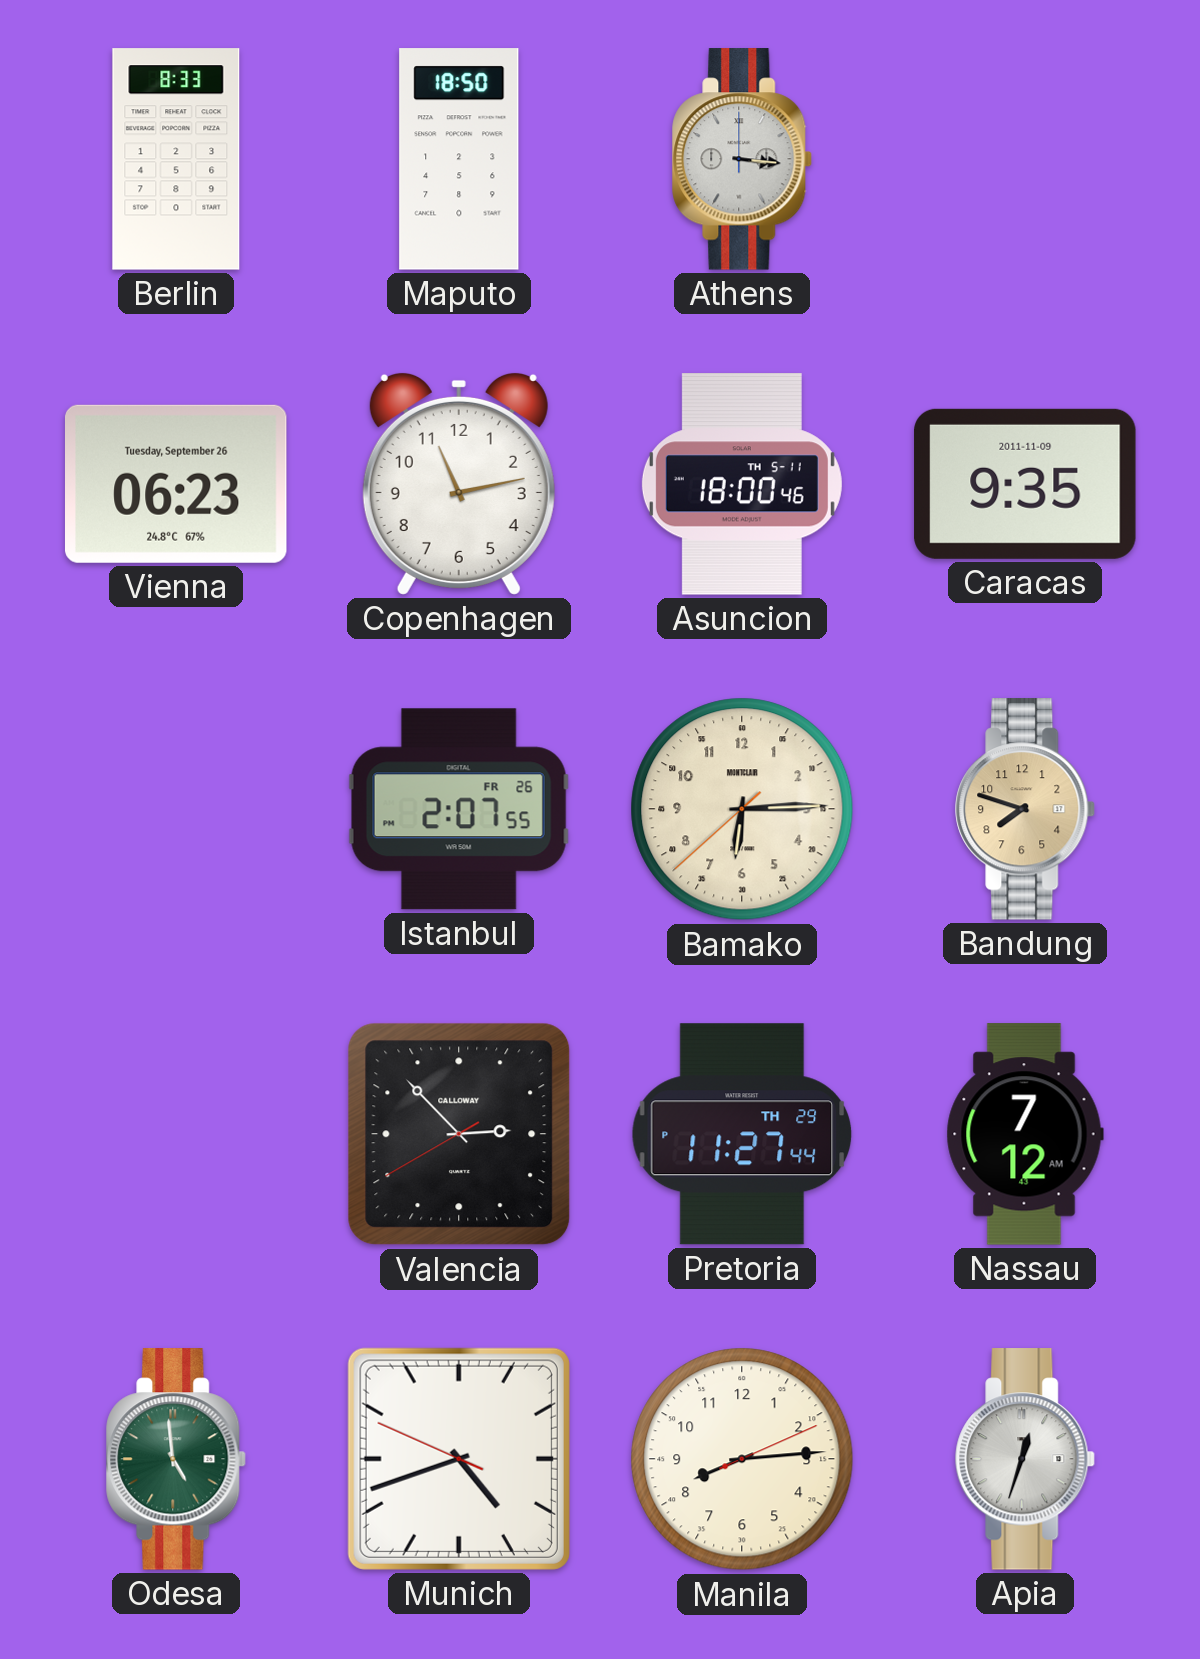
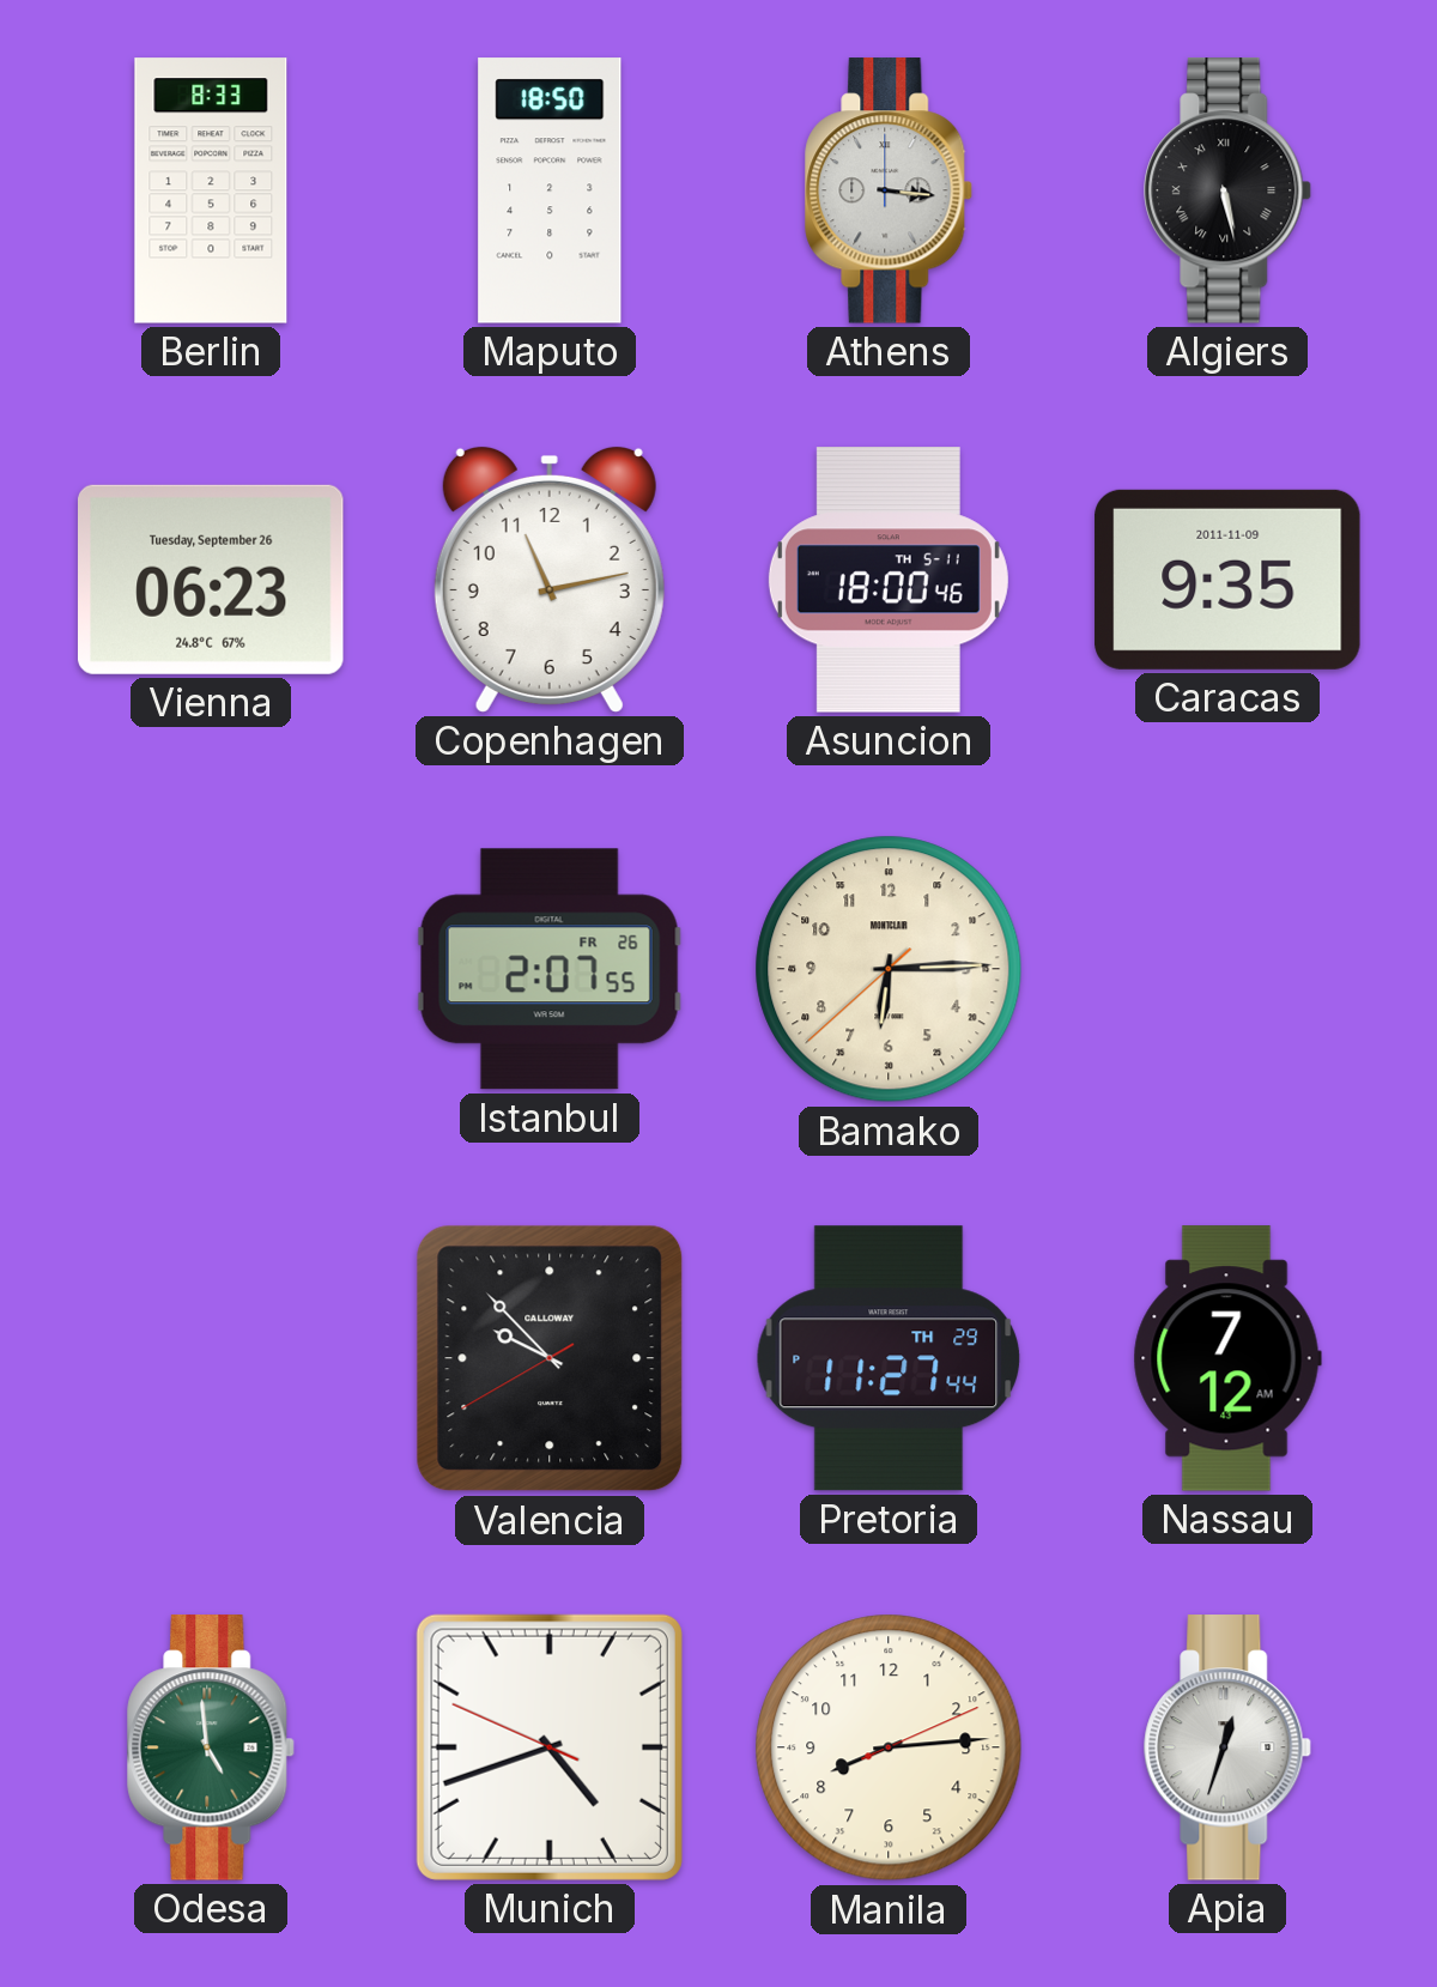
Algiers: none -> 5:28 (1229, 190)
Bandung: 7:48 -> none (1026, 809)
Valencia: 2:52 -> 9:52 (550, 1358)
